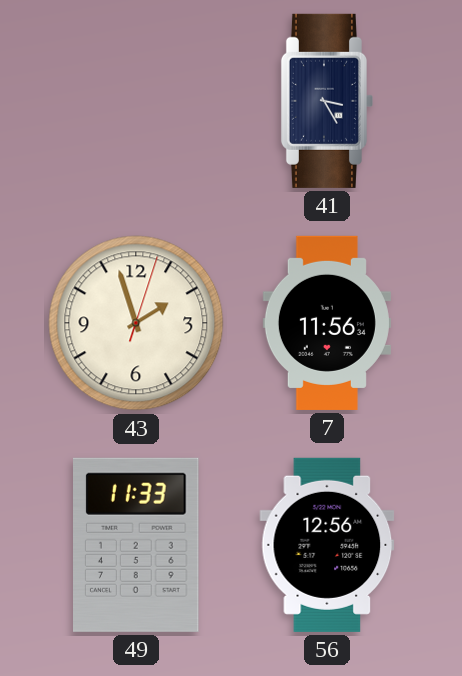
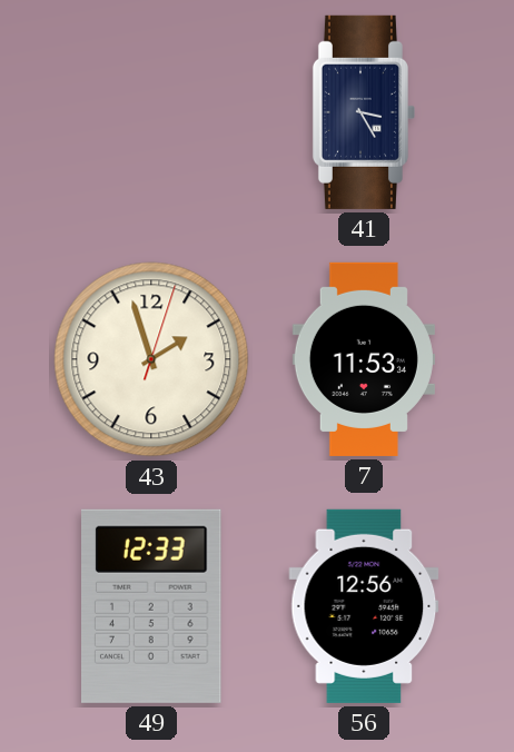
7: 11:56 -> 11:53 (364, 359)
49: 11:33 -> 12:33 (152, 606)
